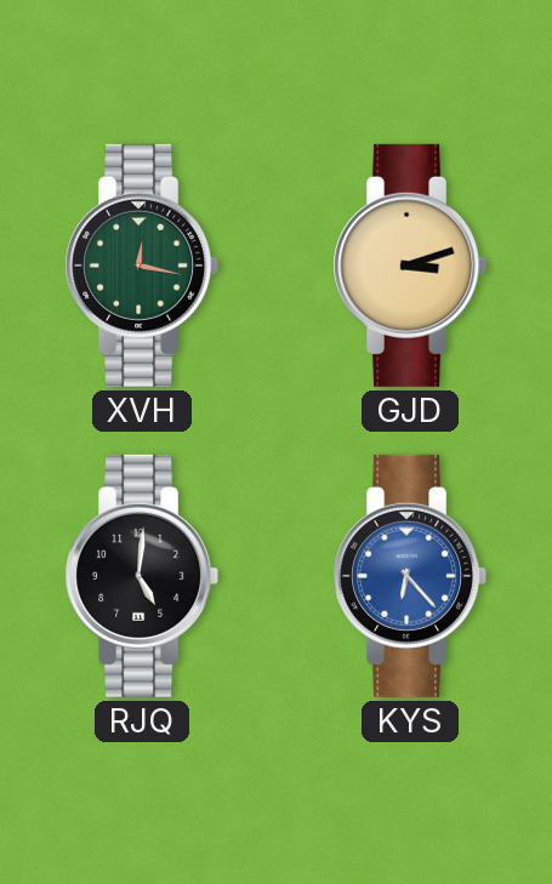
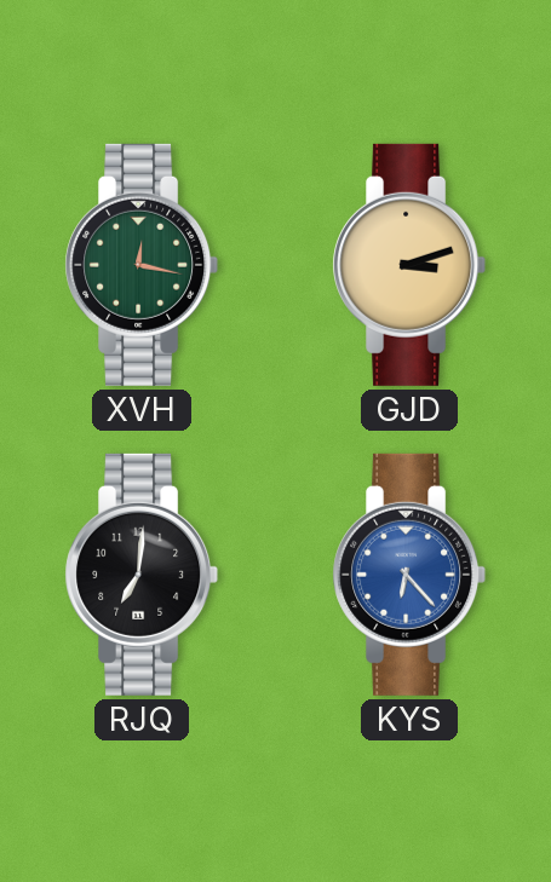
RJQ: 5:01 -> 7:01 (142, 575)
